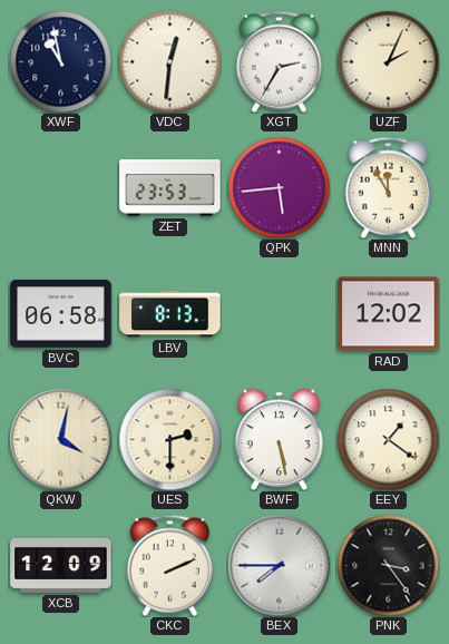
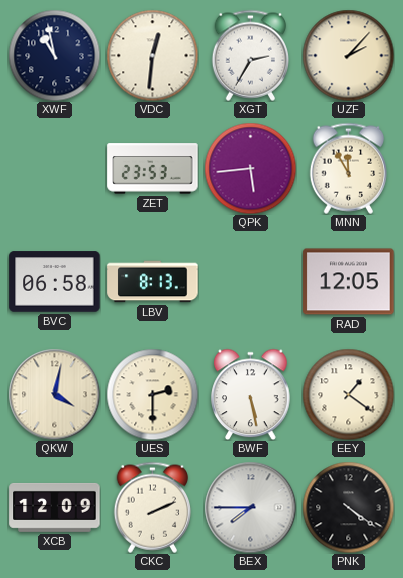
UZF: 2:04 -> 2:07 (348, 55)
RAD: 12:02 -> 12:05 (349, 282)
PNK: 3:24 -> 4:21 (348, 507)
